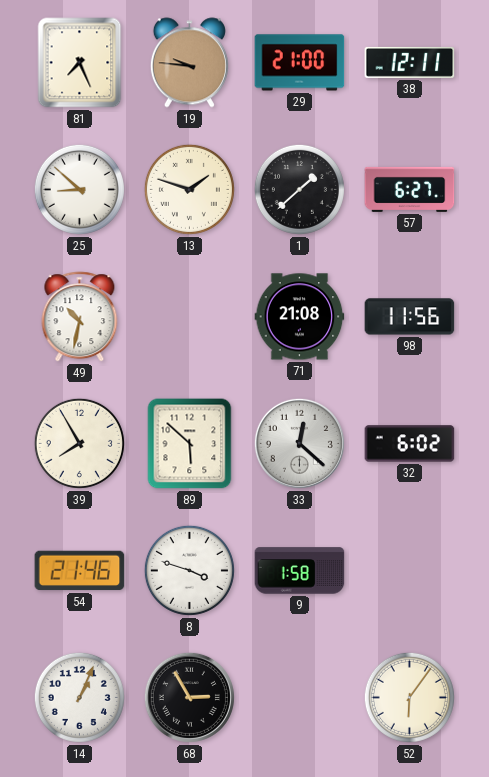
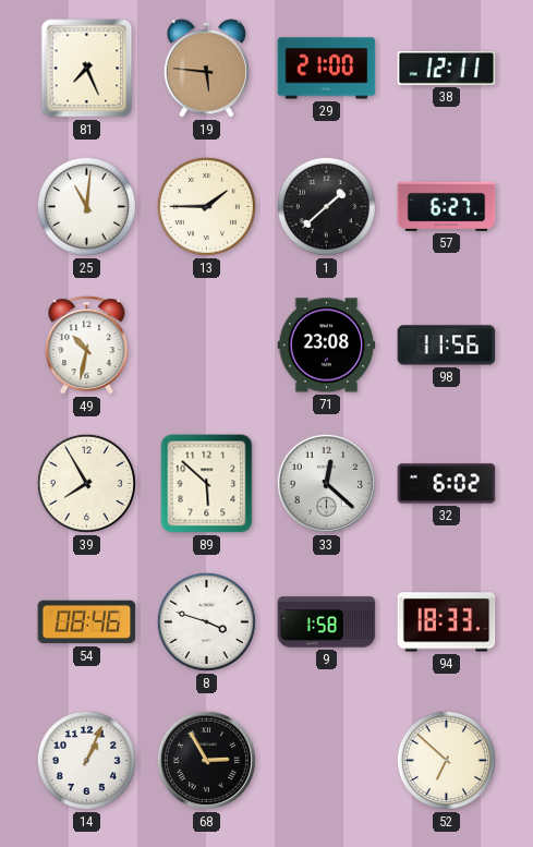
19: 9:46 -> 5:46 (206, 69)
25: 8:52 -> 11:01 (86, 206)
13: 1:48 -> 1:45 (206, 206)
71: 21:08 -> 23:08 (327, 346)
54: 21:46 -> 08:46 (87, 622)
94: none -> 18:33 (447, 622)
52: 6:06 -> 6:52 (446, 760)
